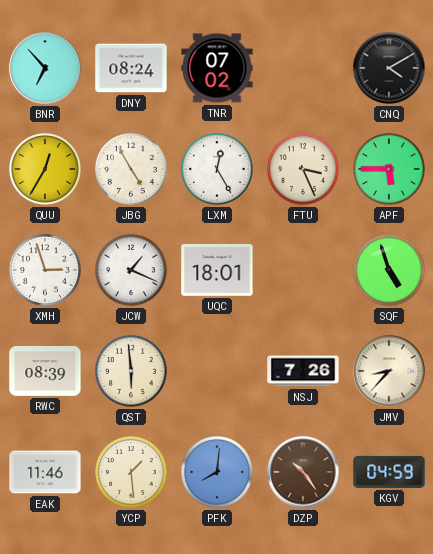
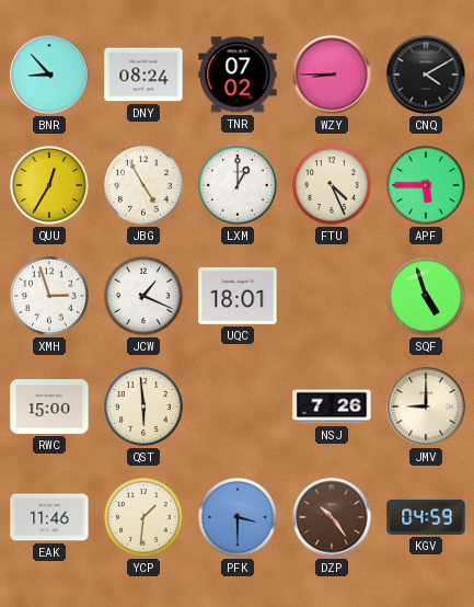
BNR: 6:53 -> 8:53 (49, 75)
WZY: none -> 8:45 (332, 75)
LXM: 12:25 -> 1:00 (238, 185)
FTU: 3:26 -> 4:26 (332, 185)
RWC: 08:39 -> 15:00 (49, 408)
JMV: 8:37 -> 9:00 (426, 406)
YCP: 1:29 -> 1:31 (143, 517)
PFK: 8:01 -> 3:30 (238, 517)
